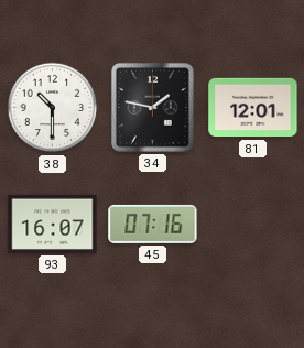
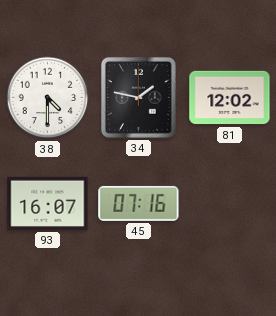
38: 10:30 -> 4:30 (48, 98)
81: 12:01 -> 12:02 (230, 98)
